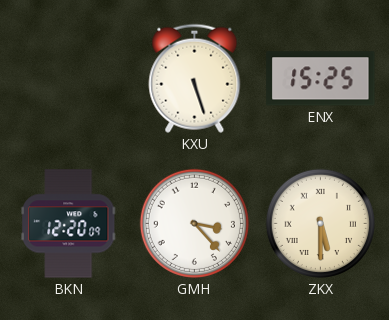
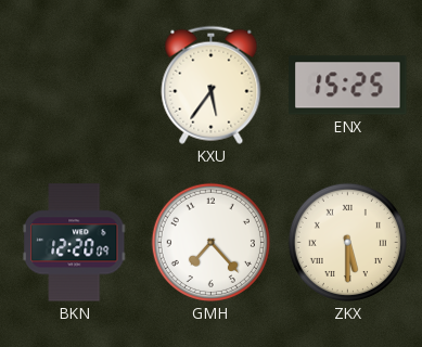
KXU: 5:27 -> 5:36 (212, 85)
GMH: 3:23 -> 7:23 (210, 242)
